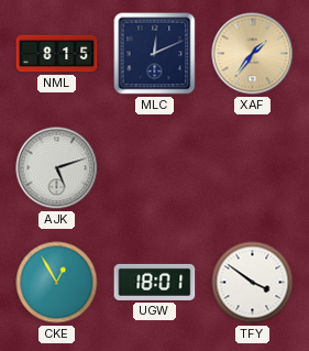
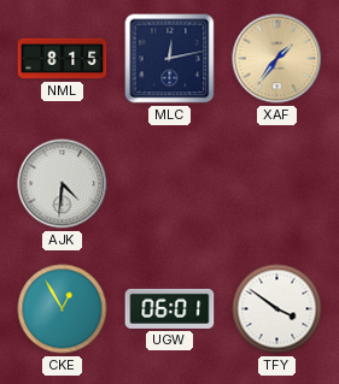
MLC: 12:11 -> 12:13 (170, 59)
AJK: 5:12 -> 4:31 (63, 184)
UGW: 18:01 -> 06:01 (170, 308)
